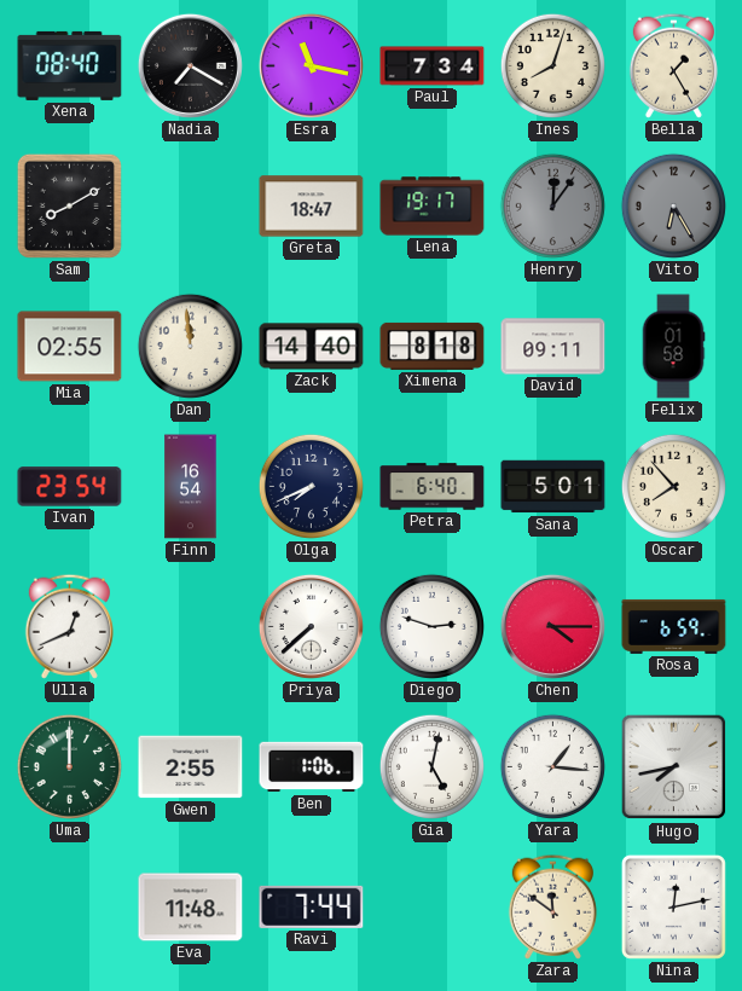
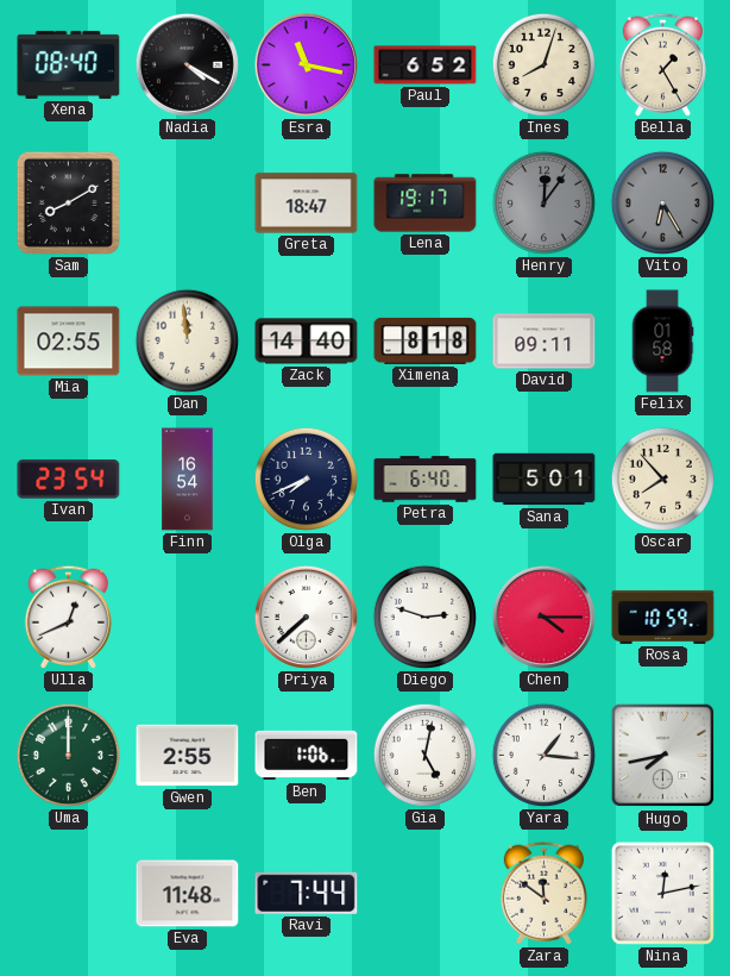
Nadia: 7:20 -> 4:20 (187, 64)
Paul: 7:34 -> 6:52 (426, 65)
Rosa: 6:59 -> 10:59 (663, 617)
